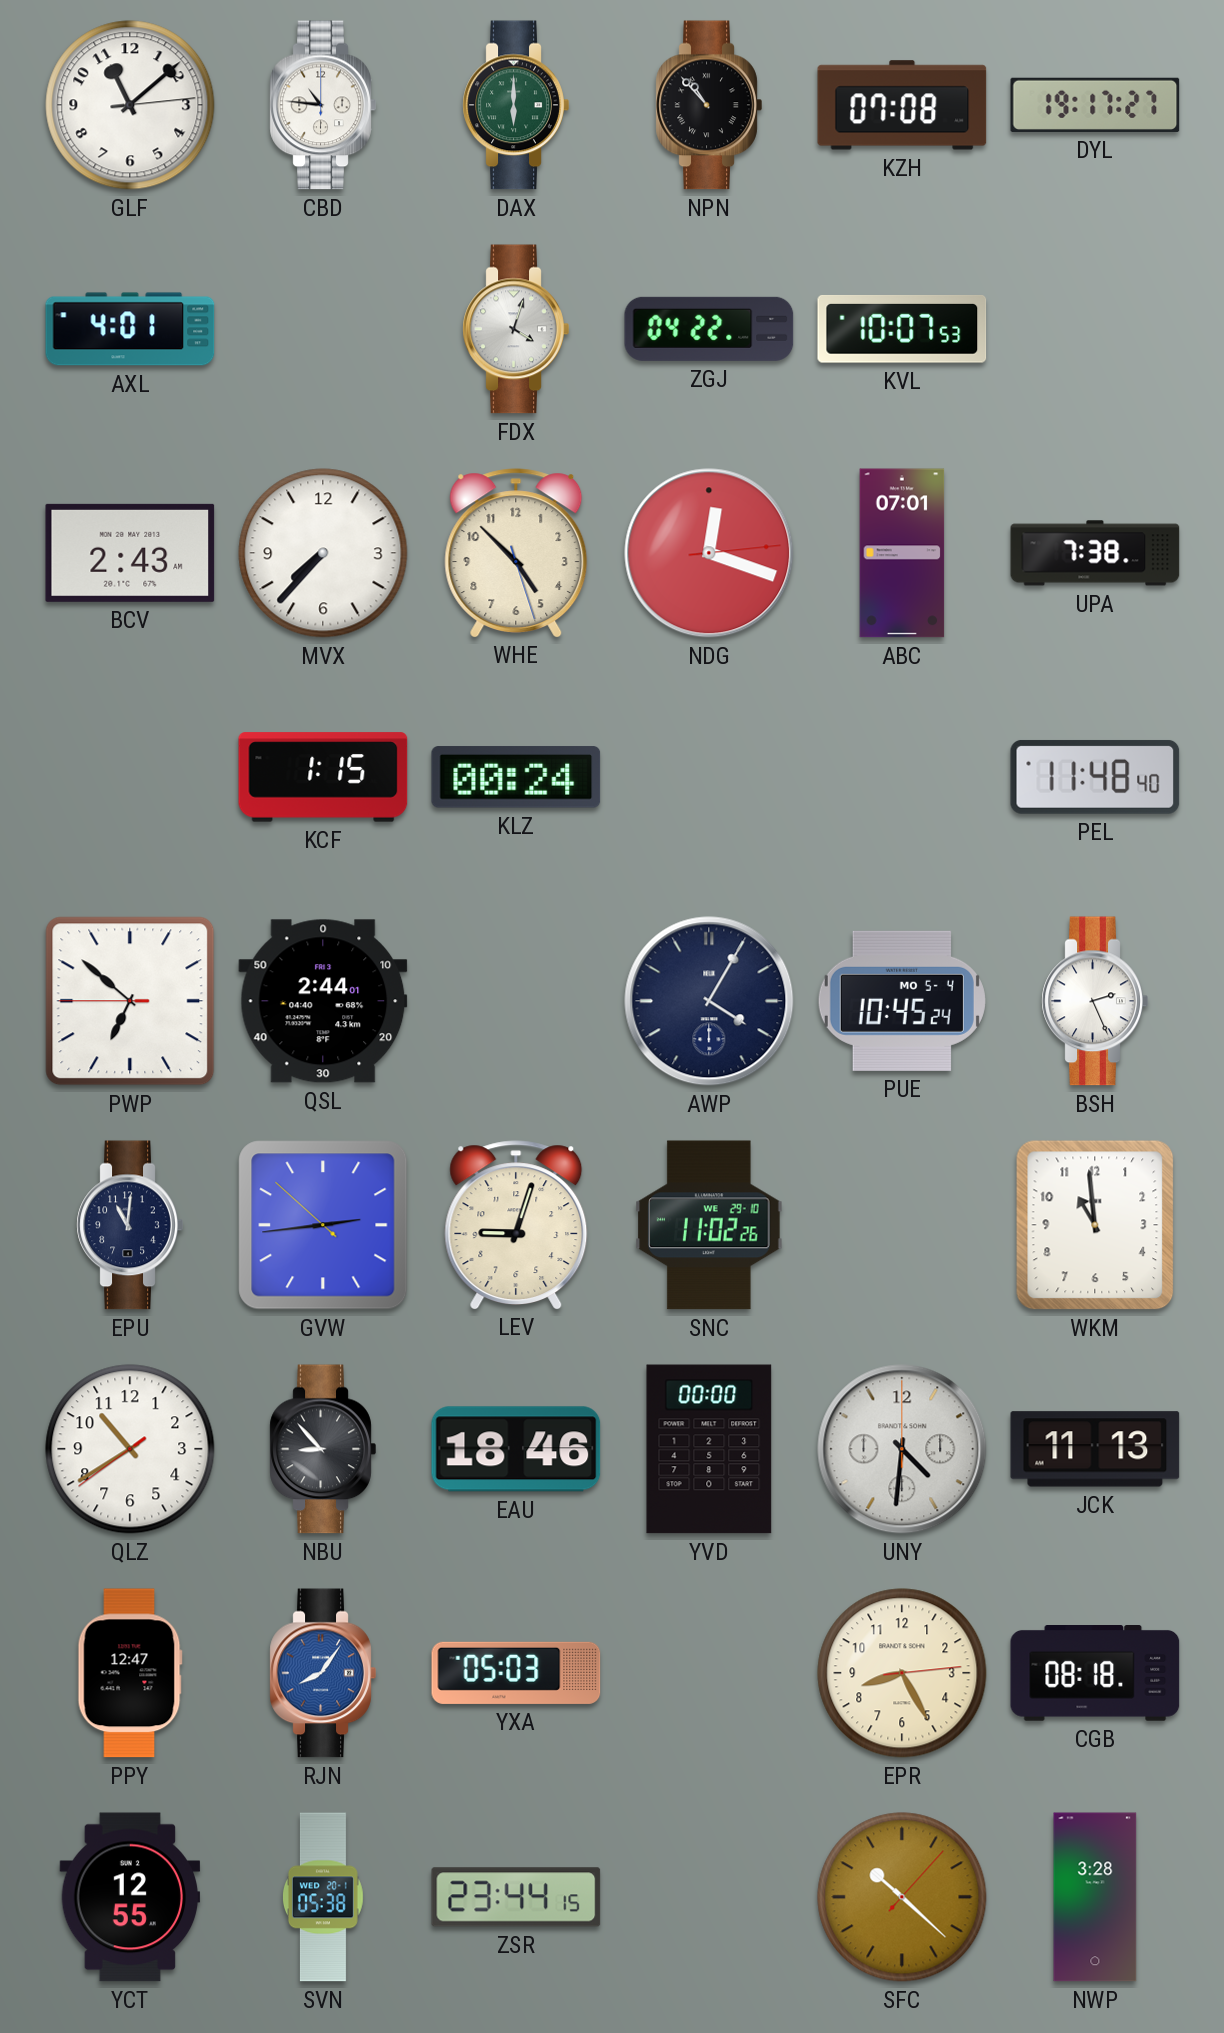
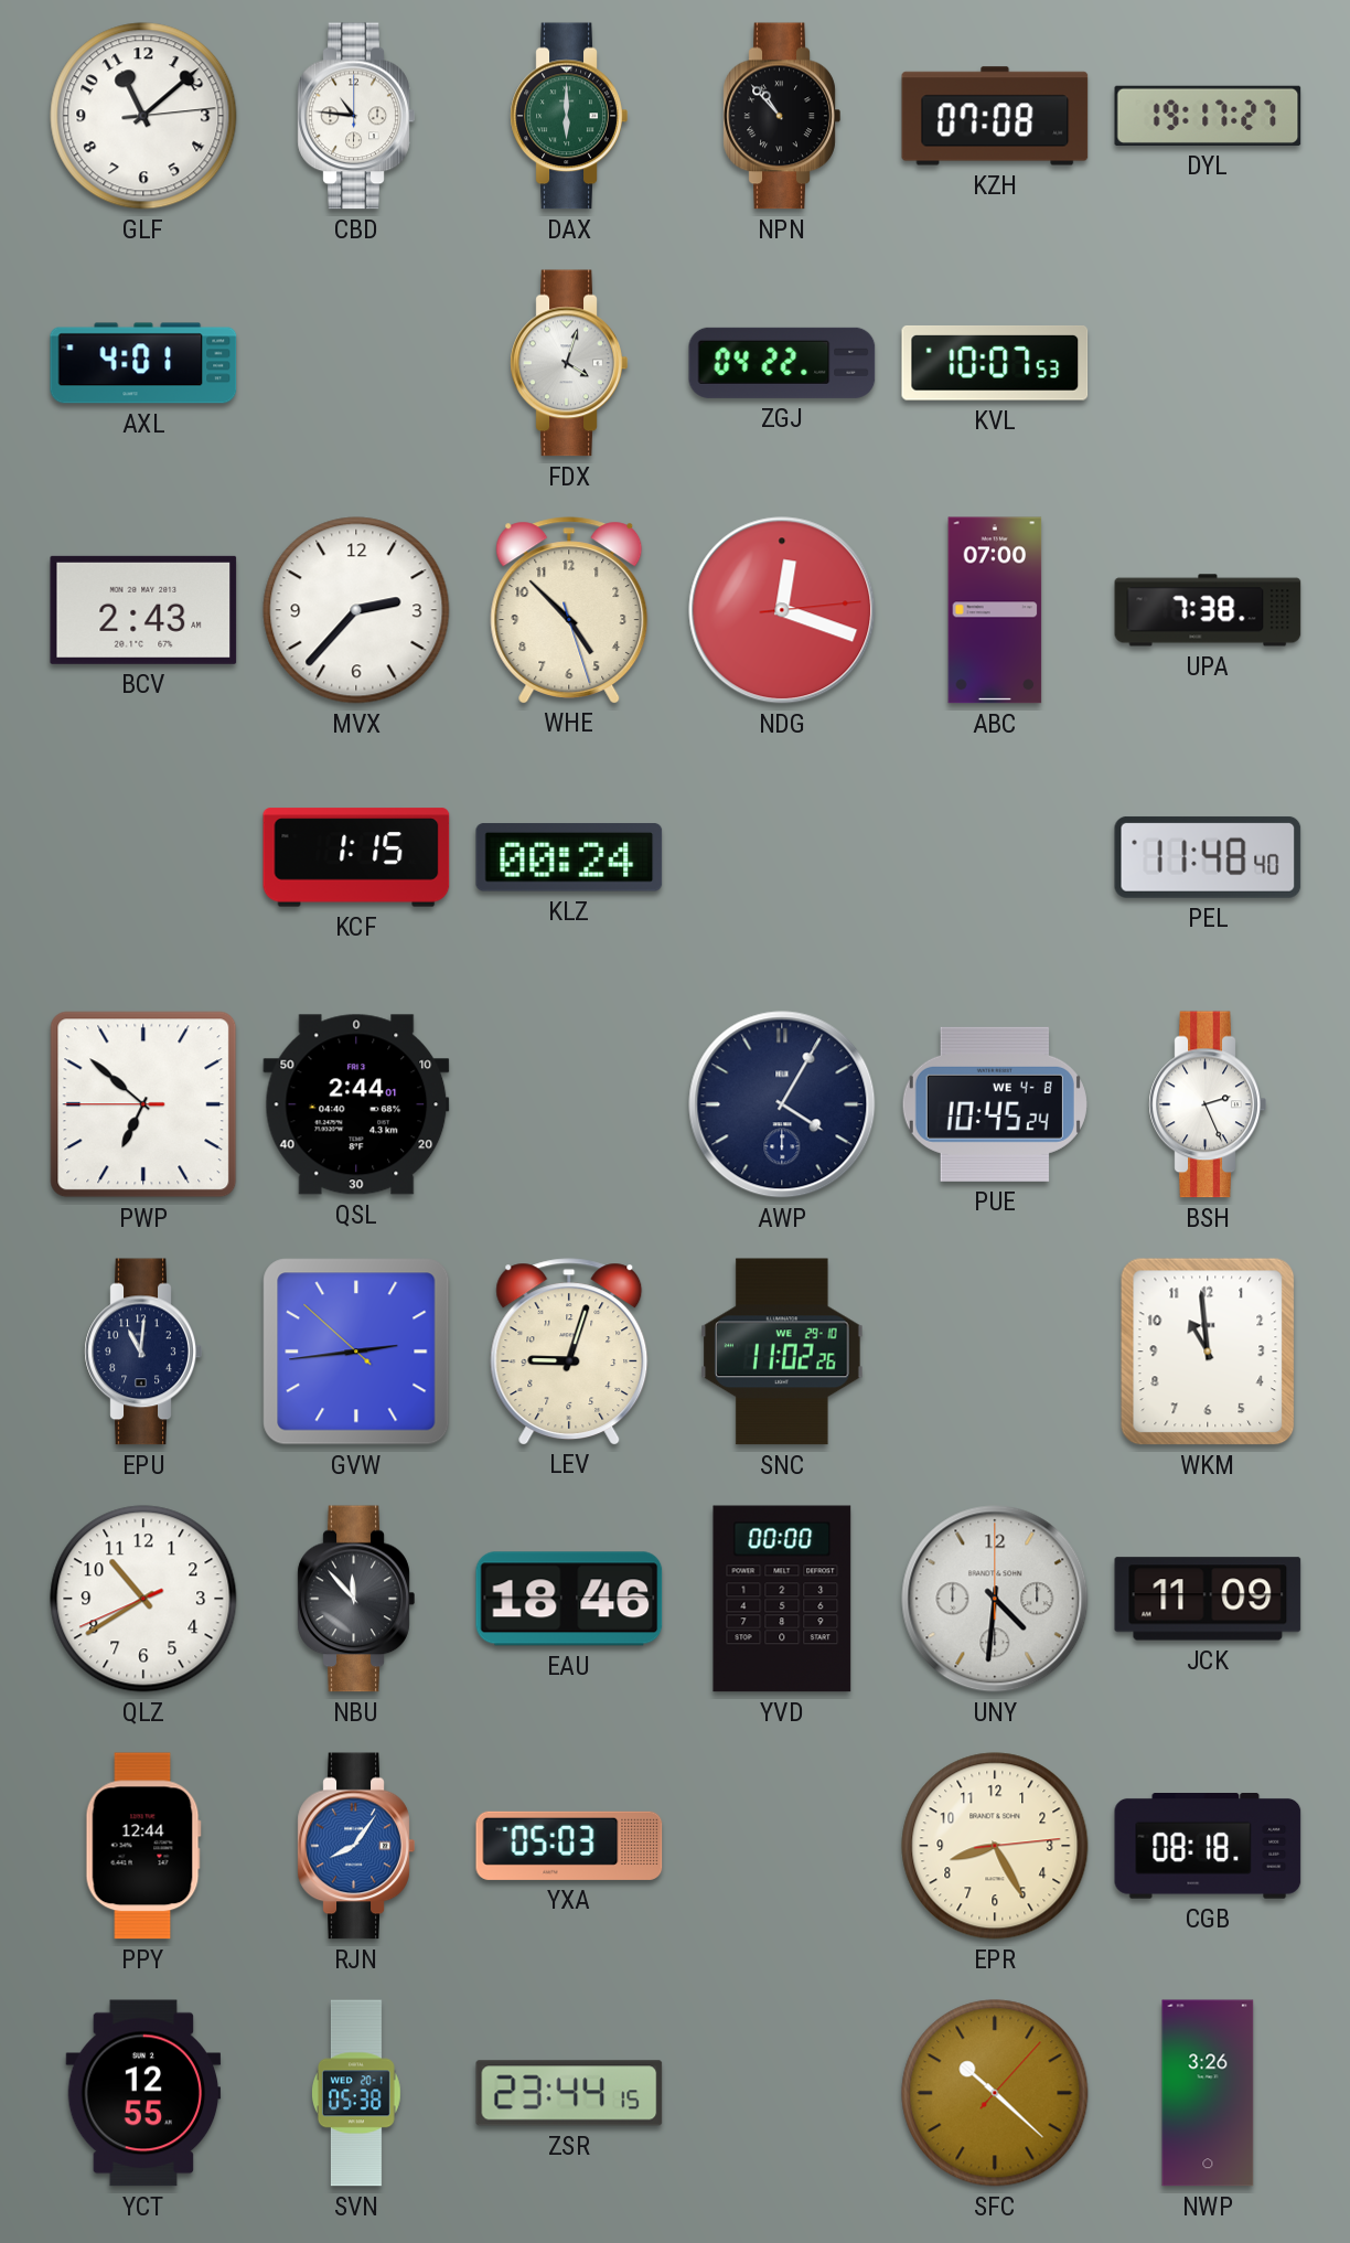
MVX: 7:37 -> 2:37 (356, 610)
ABC: 07:01 -> 07:00 (995, 610)
PUE date: MO 5-4 -> WE 4-8 (995, 1104)
QLZ: 10:39:39 -> 10:39:41 (143, 1599)
NBU: 8:53 -> 11:53 (356, 1599)
JCK: 11:13 -> 11:09 (1208, 1599)
PPY: 12:47 -> 12:44 (143, 1846)
NWP: 3:28 -> 3:26 (1208, 2093)
